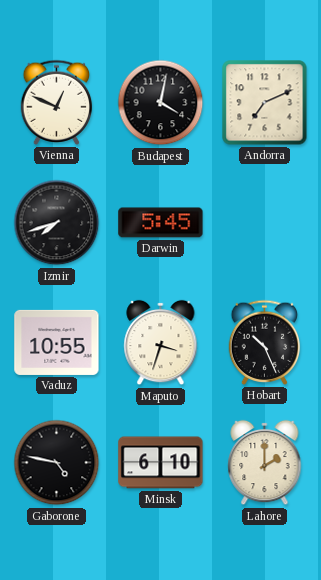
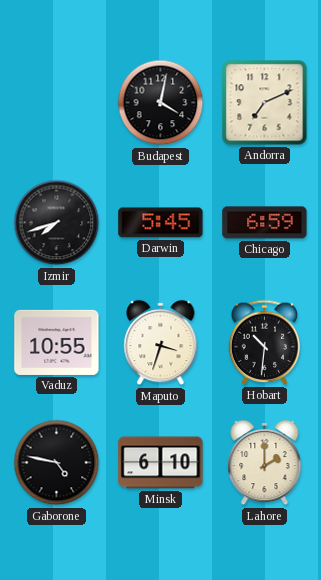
Vienna: 12:49 -> none (57, 102)
Chicago: none -> 6:59 (265, 223)
Hobart: 10:26 -> 10:31 (265, 342)
